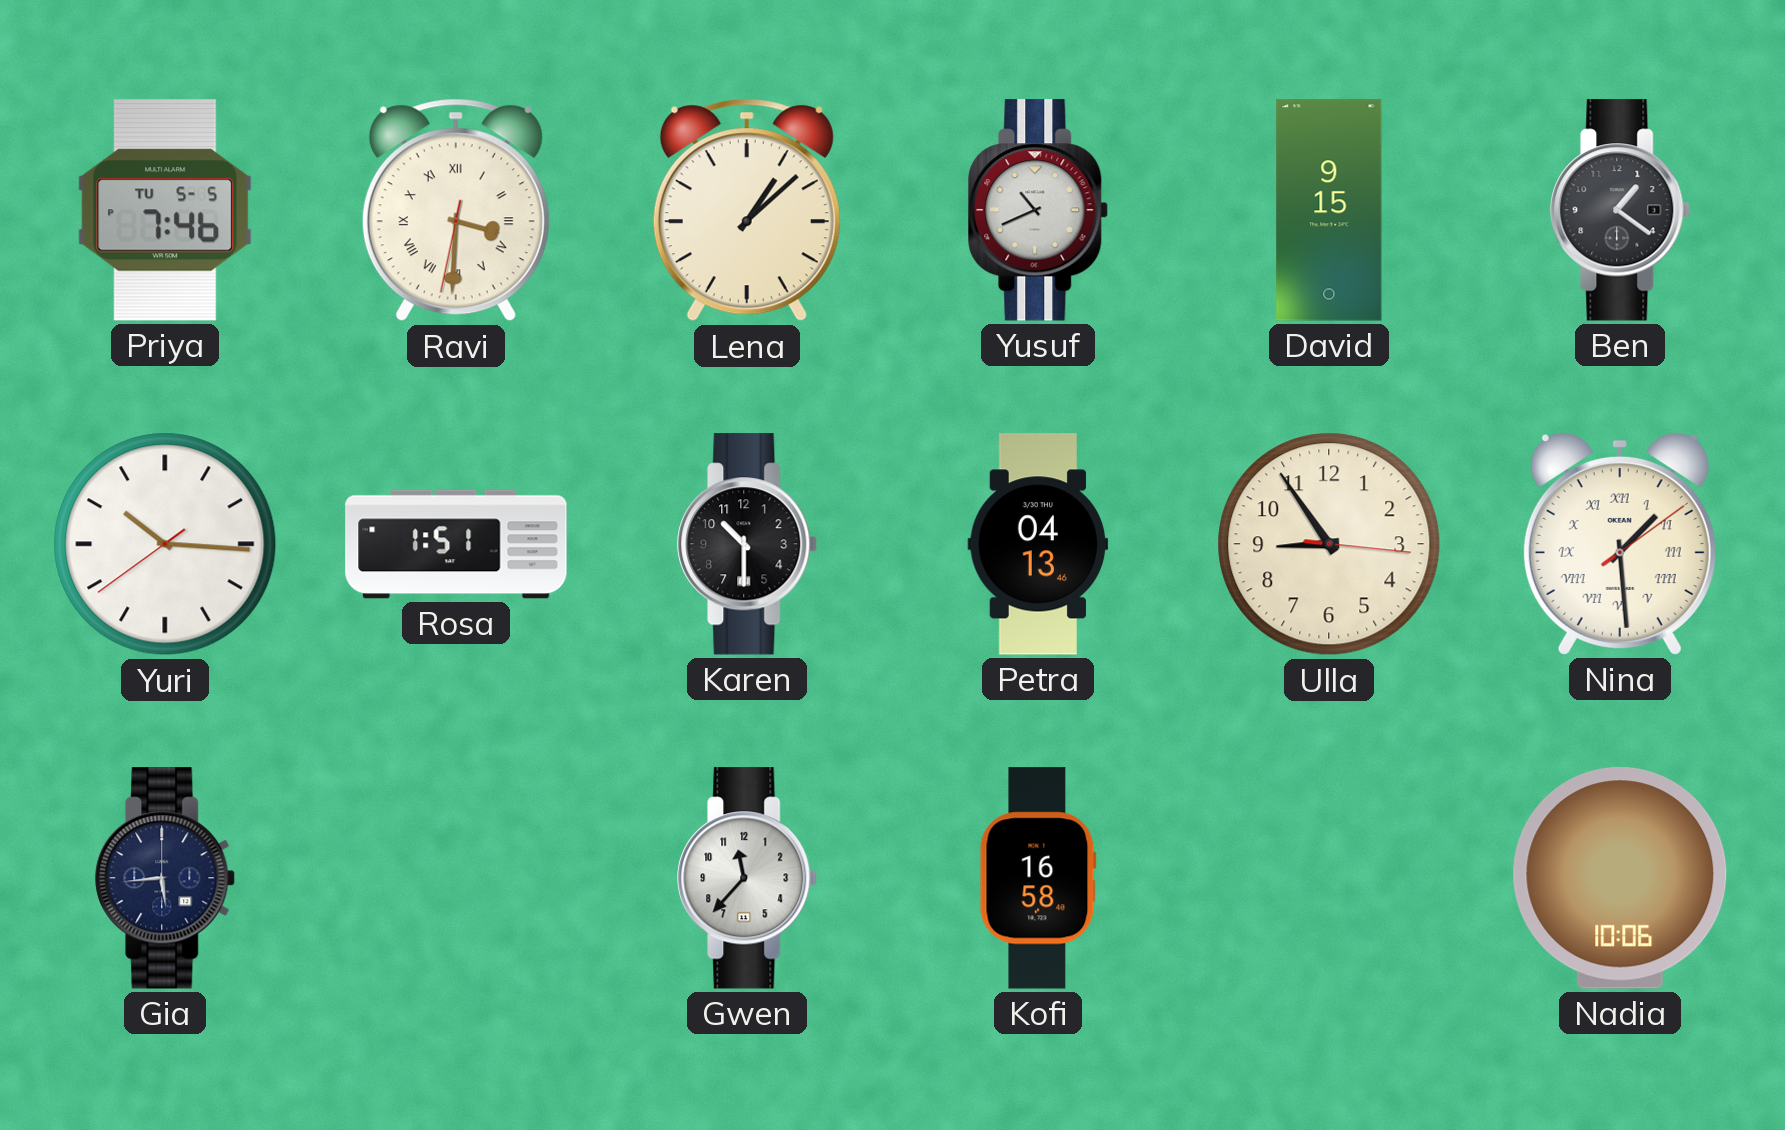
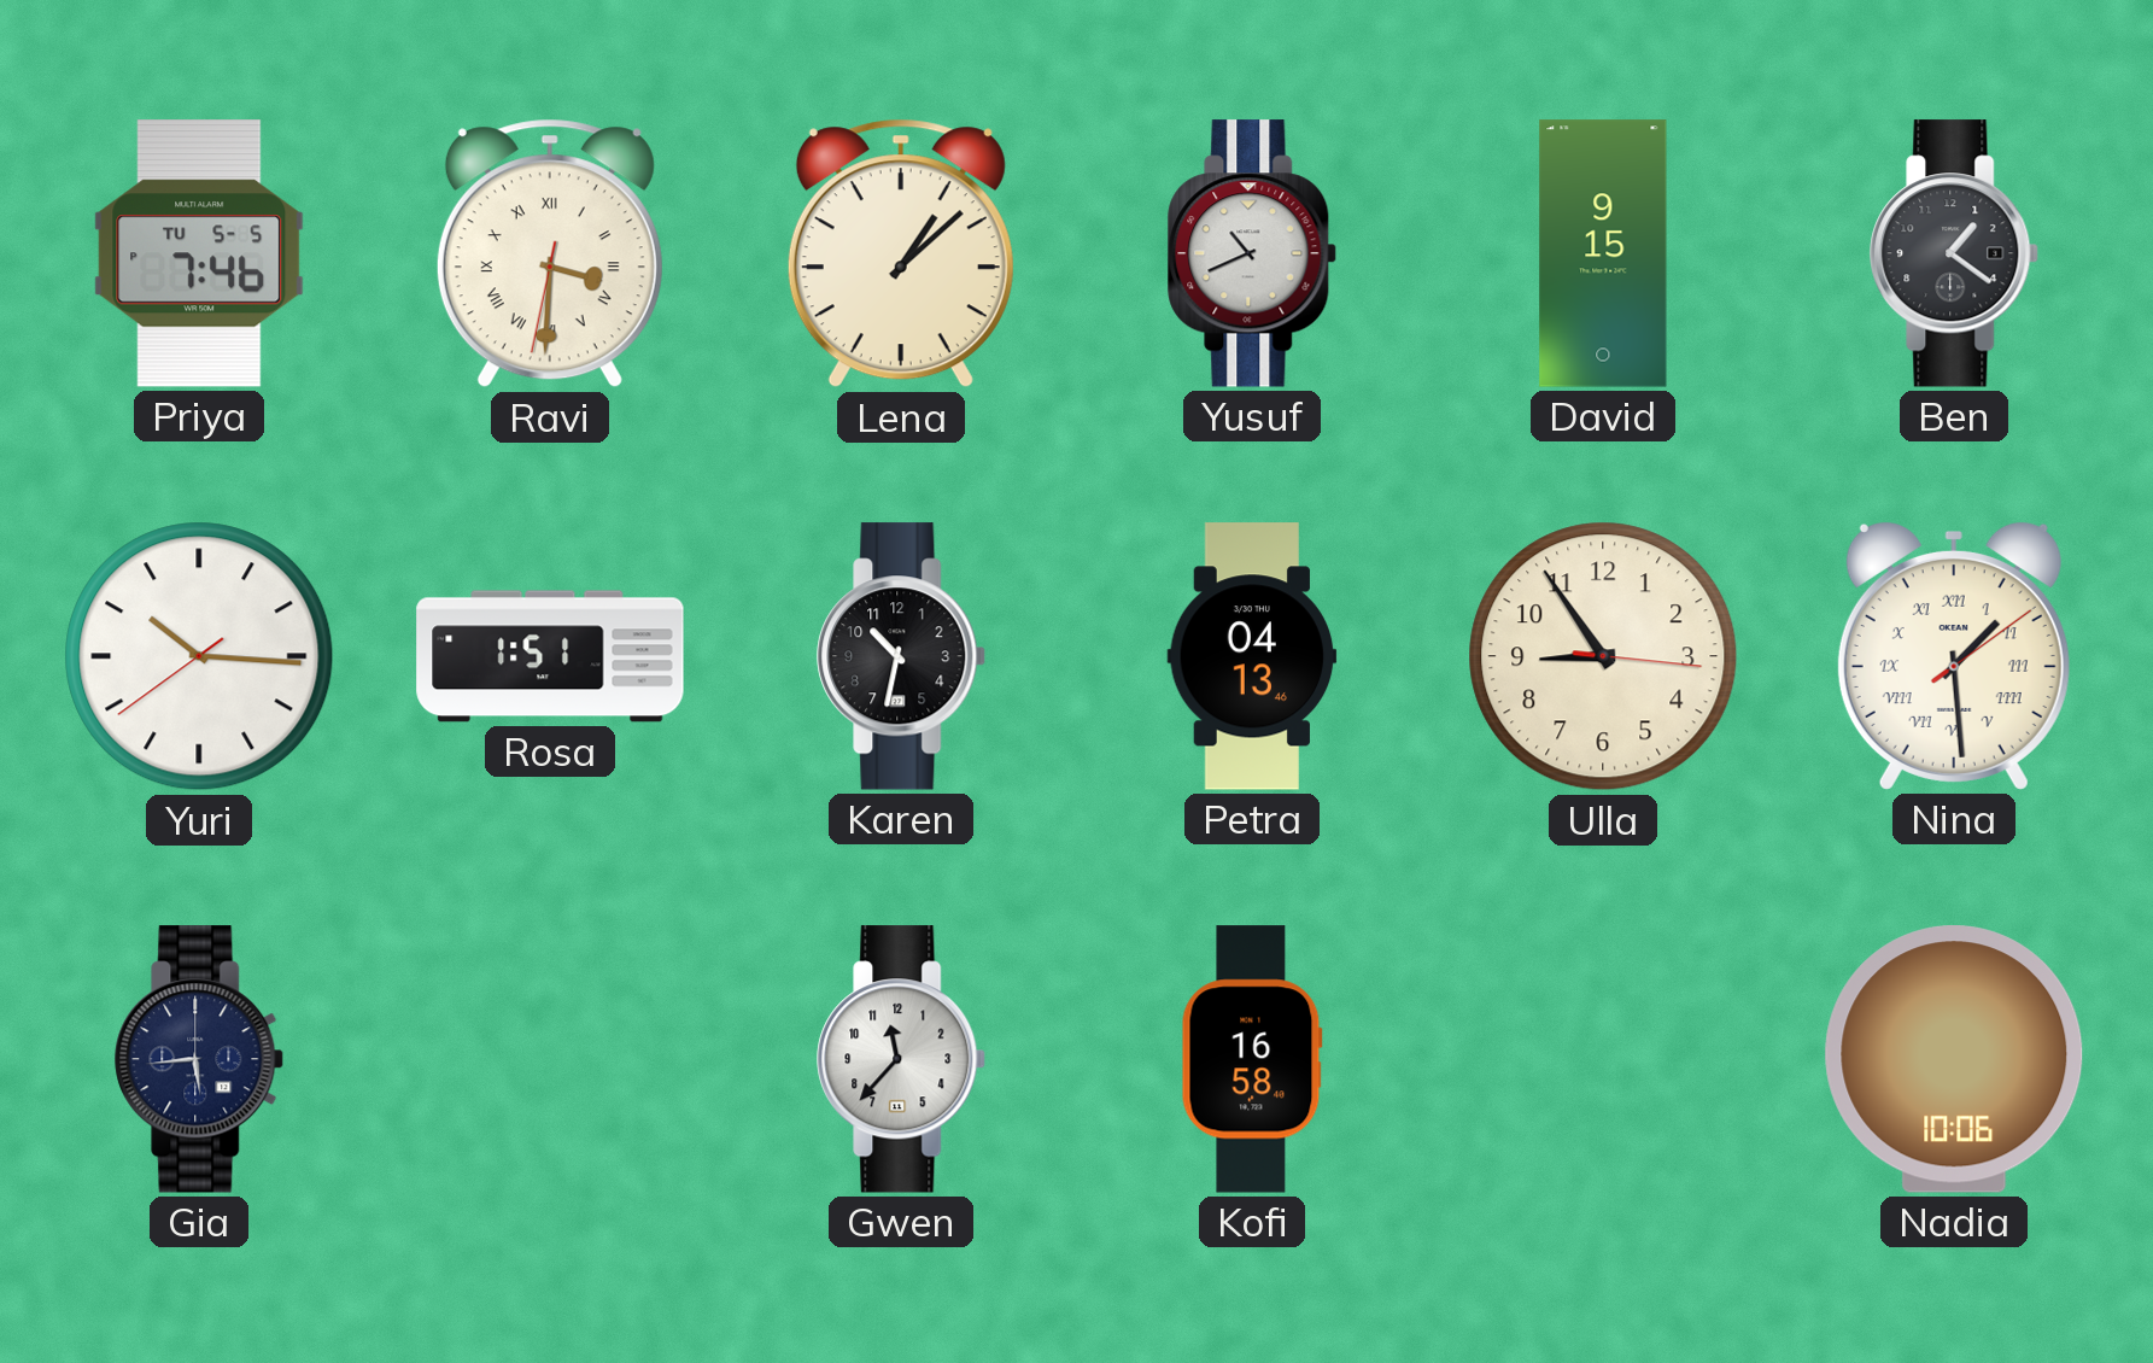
Karen: 10:30 -> 10:32 (902, 656)
